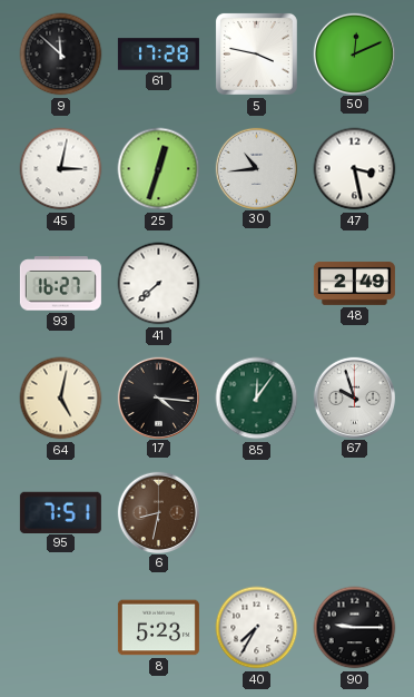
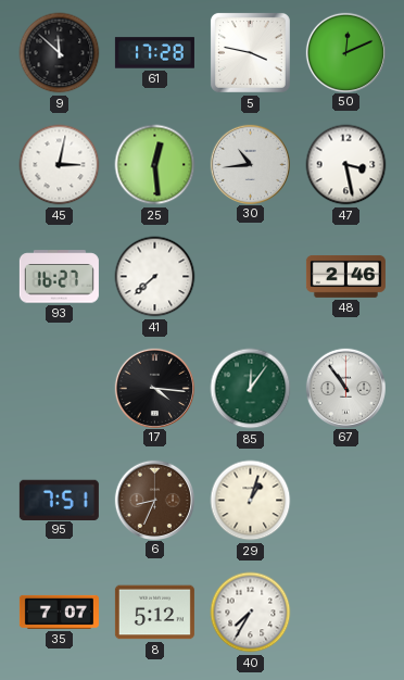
25: 12:33 -> 12:29 (155, 165)
48: 2:49 -> 2:46 (345, 276)
64: 5:02 -> none (61, 399)
67: 9:57 -> 10:54 (345, 388)
6: 8:32 -> 8:34 (154, 500)
29: none -> 1:03 (251, 501)
35: none -> 7:07 (59, 612)
8: 5:23 -> 5:12 (154, 613)
90: 9:15 -> none (355, 628)
